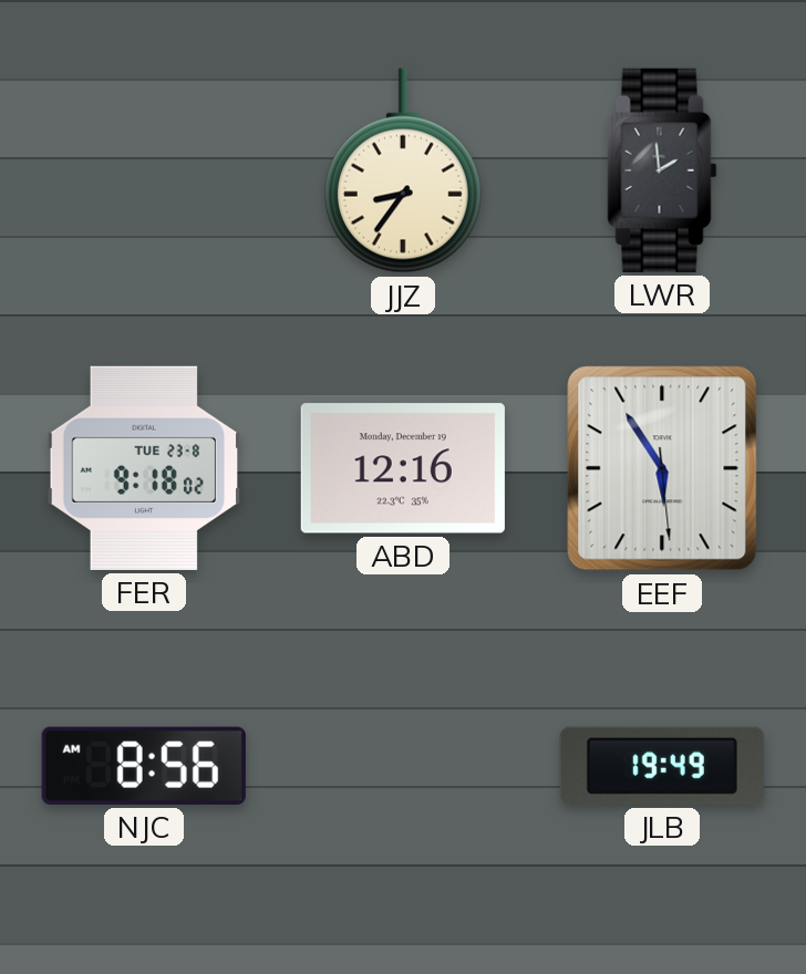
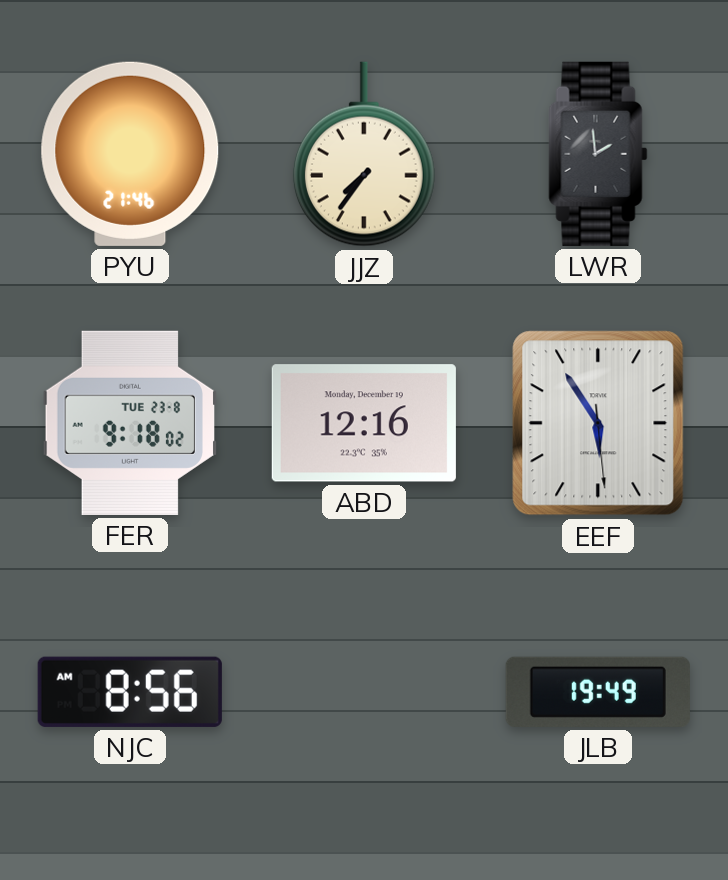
PYU: none -> 21:46 (130, 154)
JJZ: 8:36 -> 7:36 (364, 154)
